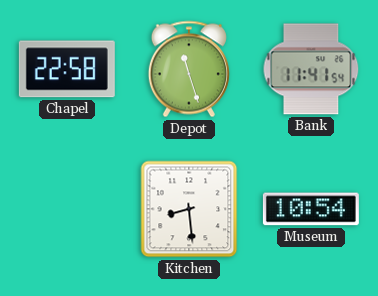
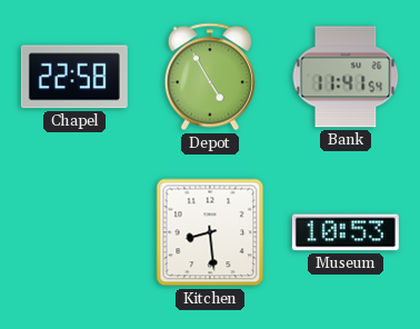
Depot: 11:27 -> 4:55 (210, 77)
Museum: 10:54 -> 10:53 (346, 232)
